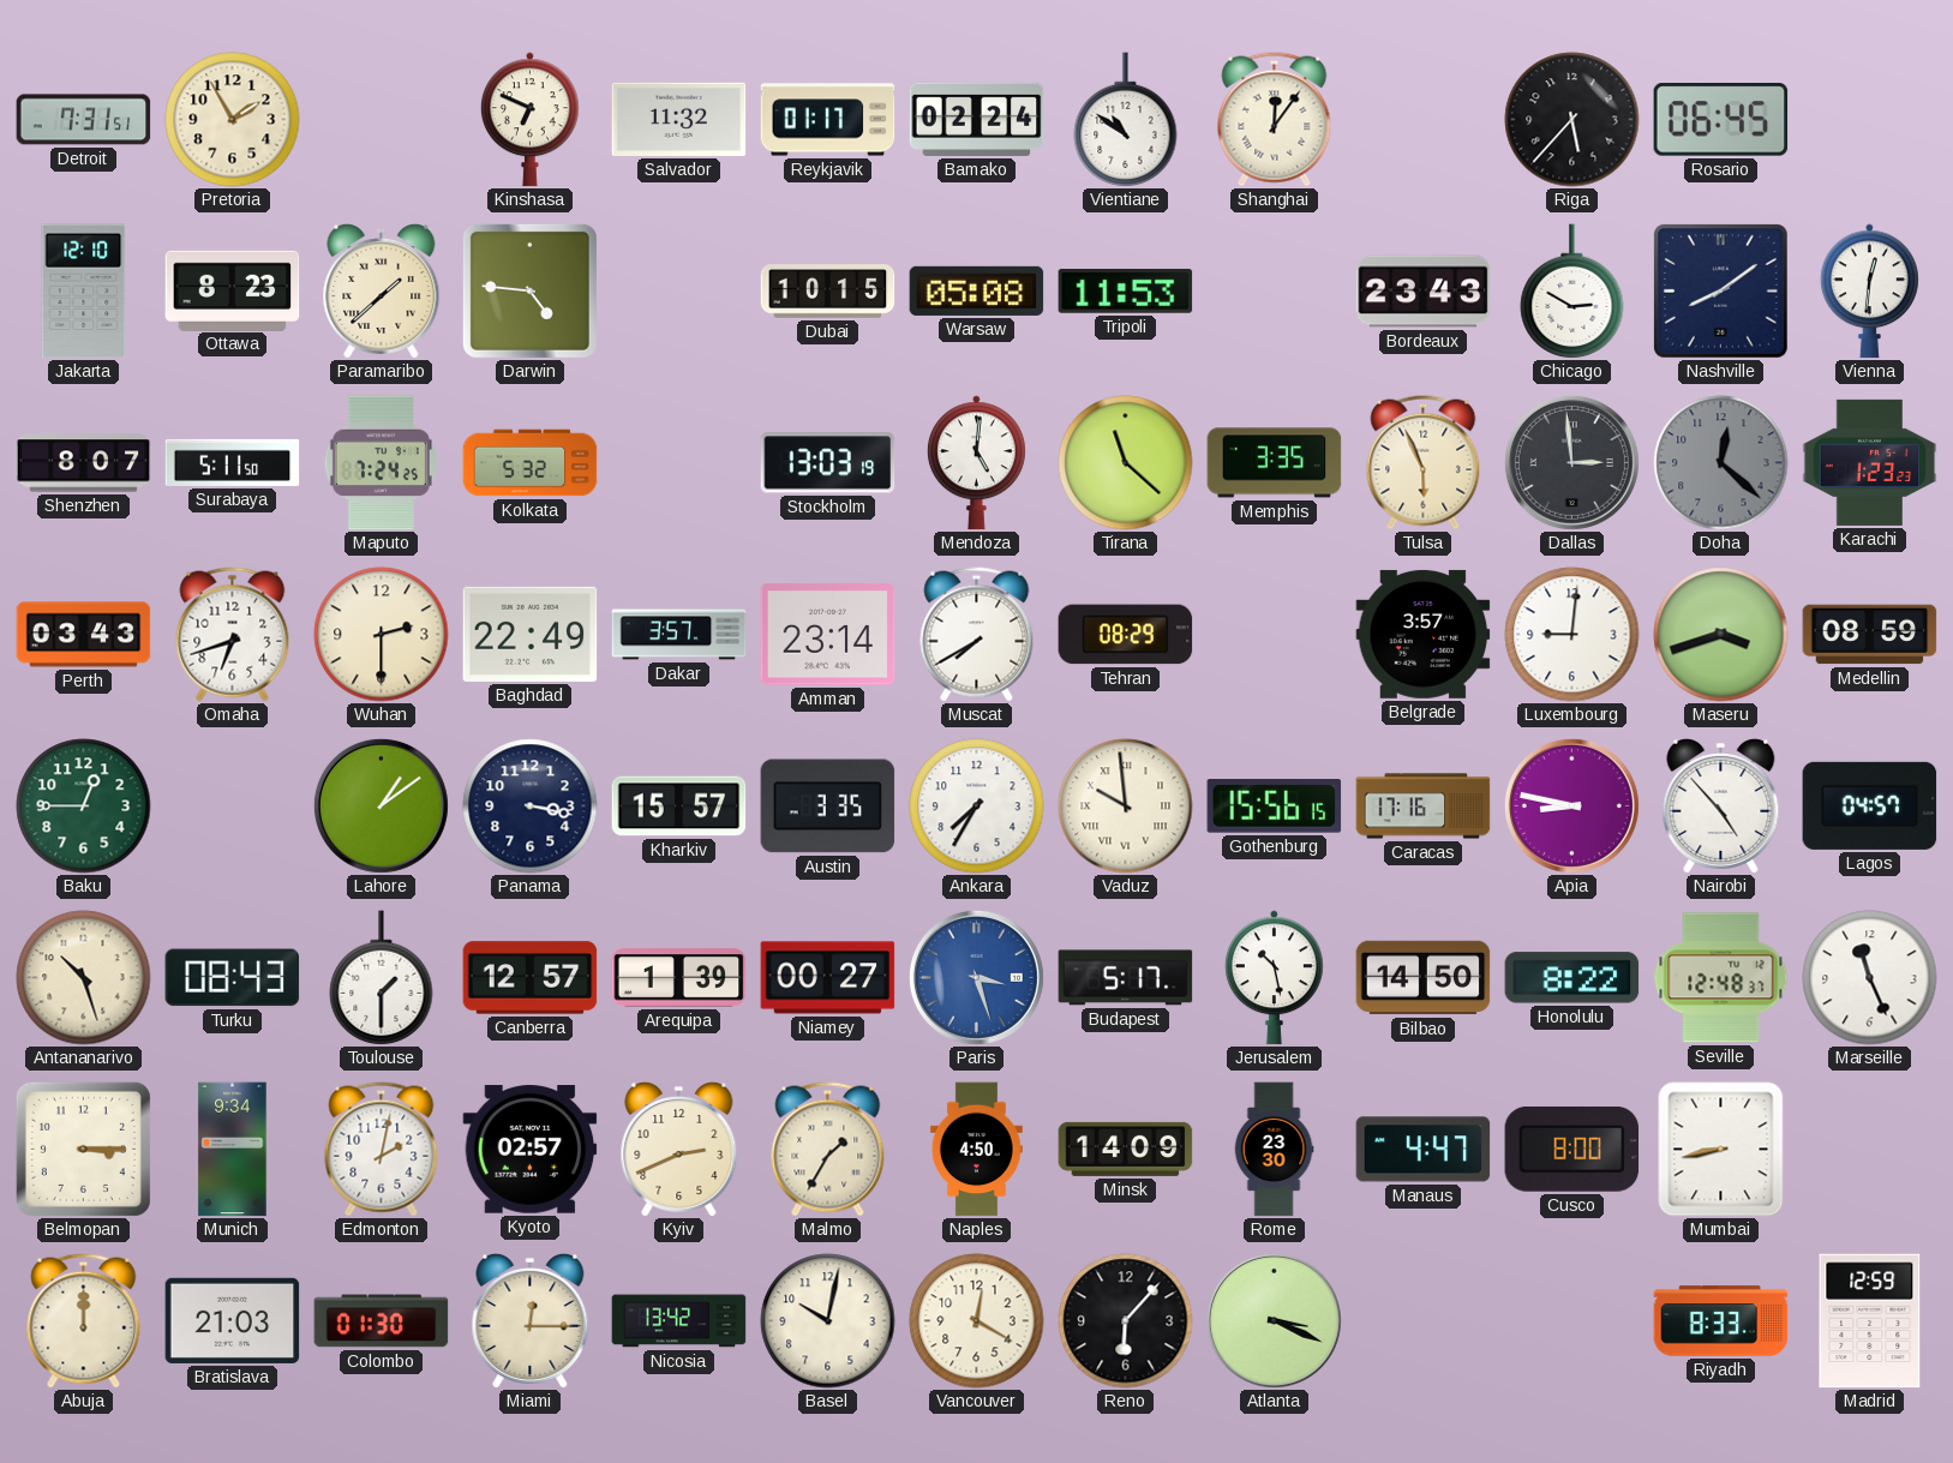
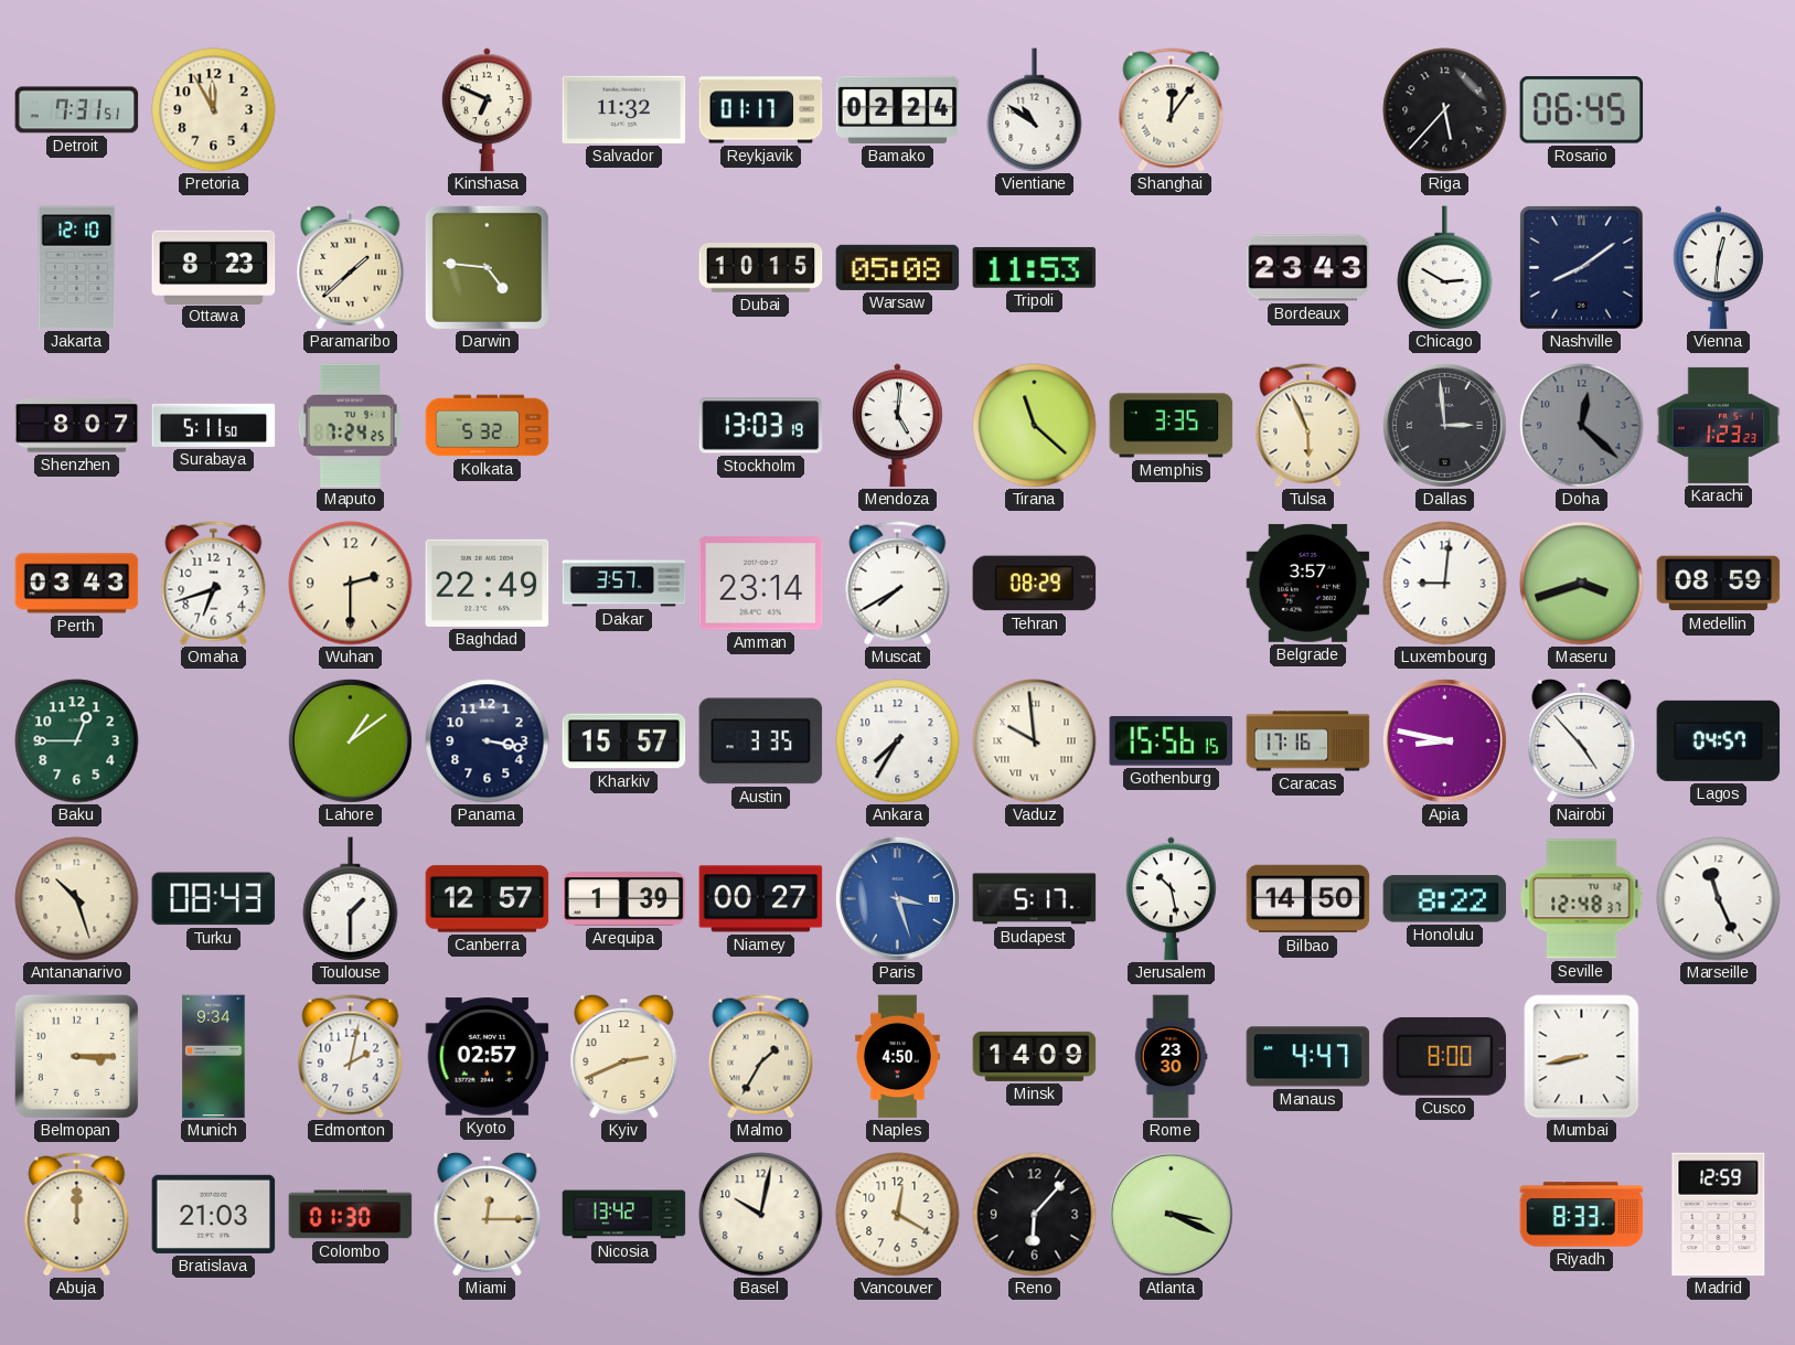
Pretoria: 1:55 -> 11:55 (214, 110)
